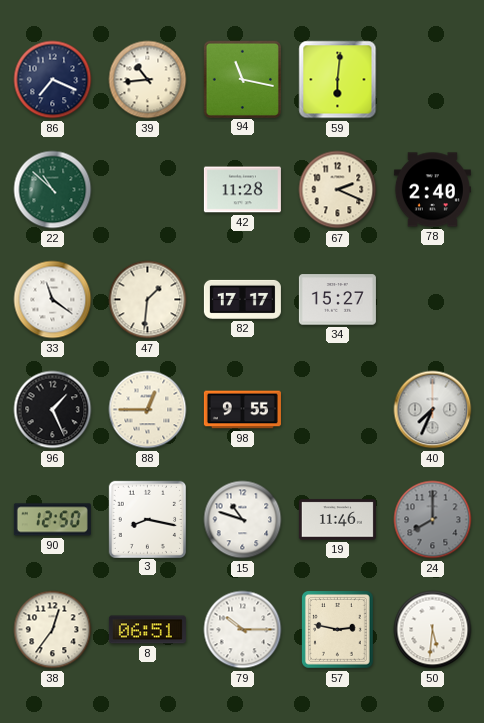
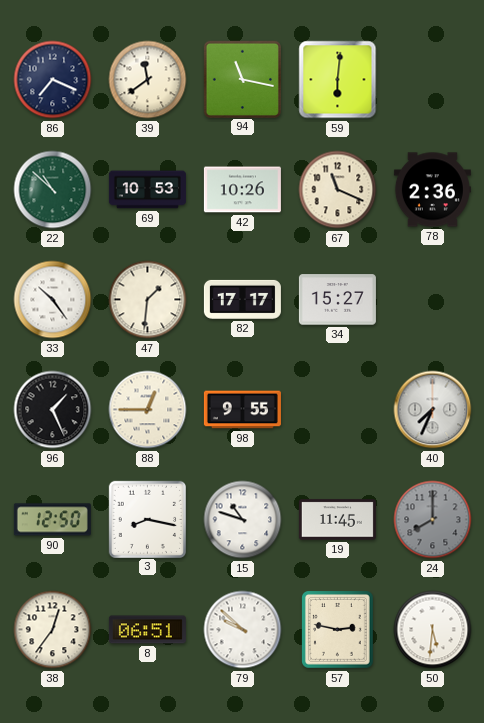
39: 10:44 -> 11:39 (148, 80)
69: none -> 10:53 (147, 190)
42: 11:28 -> 10:26 (242, 190)
67: 2:19 -> 11:19 (338, 190)
78: 2:40 -> 2:36 (432, 190)
33: 11:21 -> 10:24 (53, 300)
19: 11:46 -> 11:45 (337, 520)
79: 10:15 -> 9:52 (243, 630)
